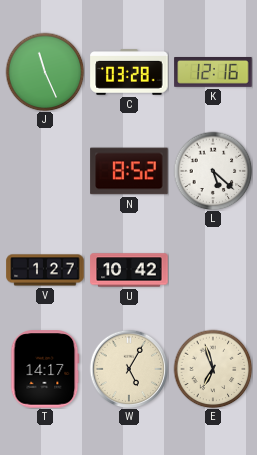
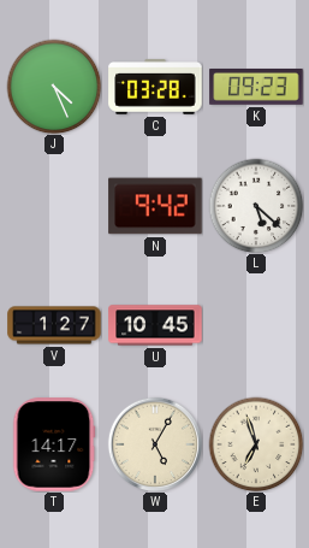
J: 11:26 -> 4:26 (54, 87)
K: 12:16 -> 09:23 (256, 88)
N: 8:52 -> 9:42 (155, 206)
U: 10:42 -> 10:45 (155, 325)
